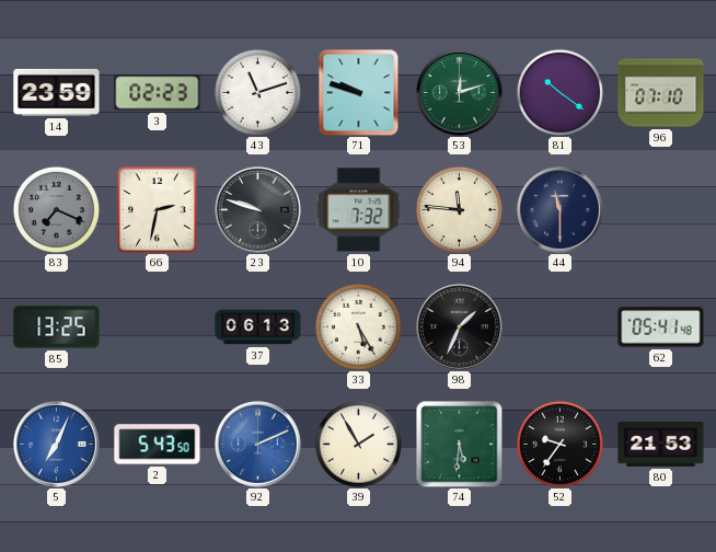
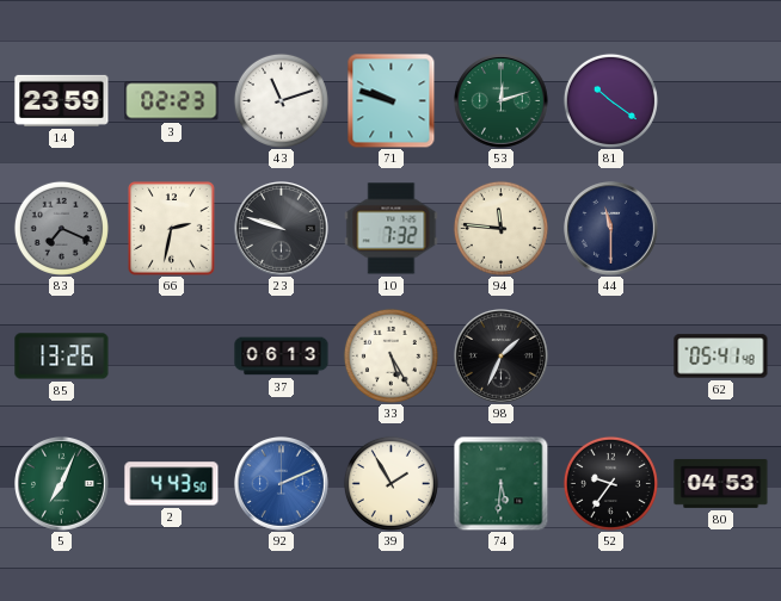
96: 07:10 -> none (661, 93)
85: 13:25 -> 13:26 (62, 357)
5 dial: blue -> green (62, 484)
2: 5:43 -> 4:43 (172, 484)
80: 21:53 -> 04:53 (721, 483)
